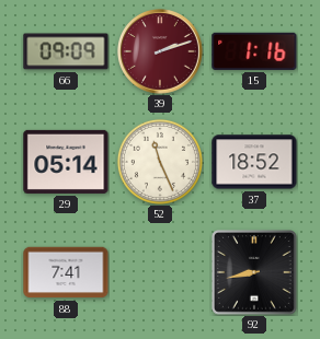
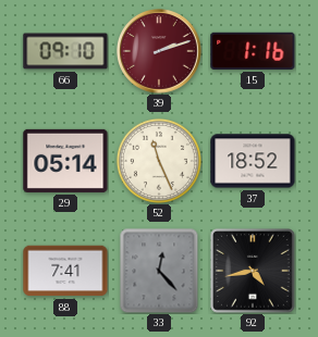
66: 09:09 -> 09:10 (65, 51)
33: none -> 12:23 (159, 271)
92: 8:43 -> 4:43 (254, 272)
